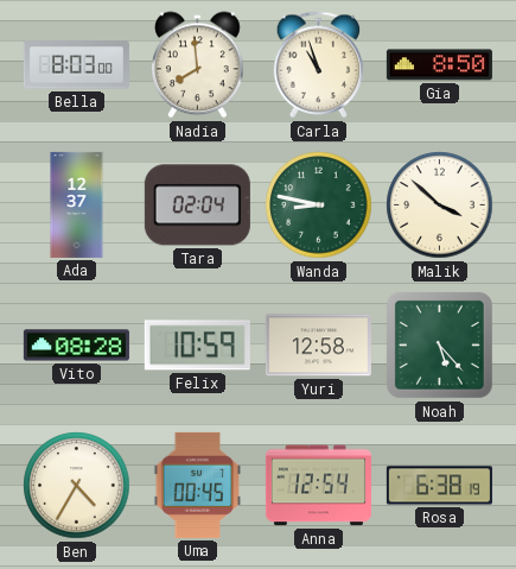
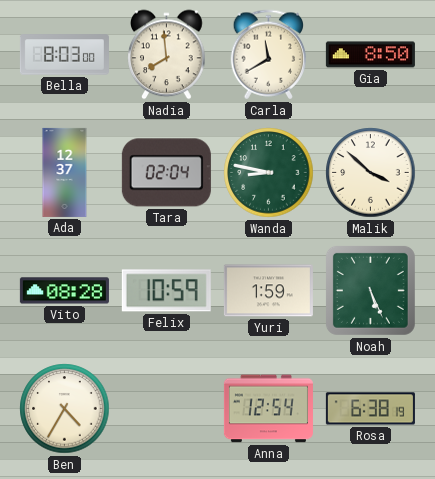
Carla: 10:57 -> 11:40 (269, 55)
Yuri: 12:58 -> 1:59 (268, 291)
Noah: 5:23 -> 5:26 (370, 290)
Uma: 00:45 -> none (197, 485)
